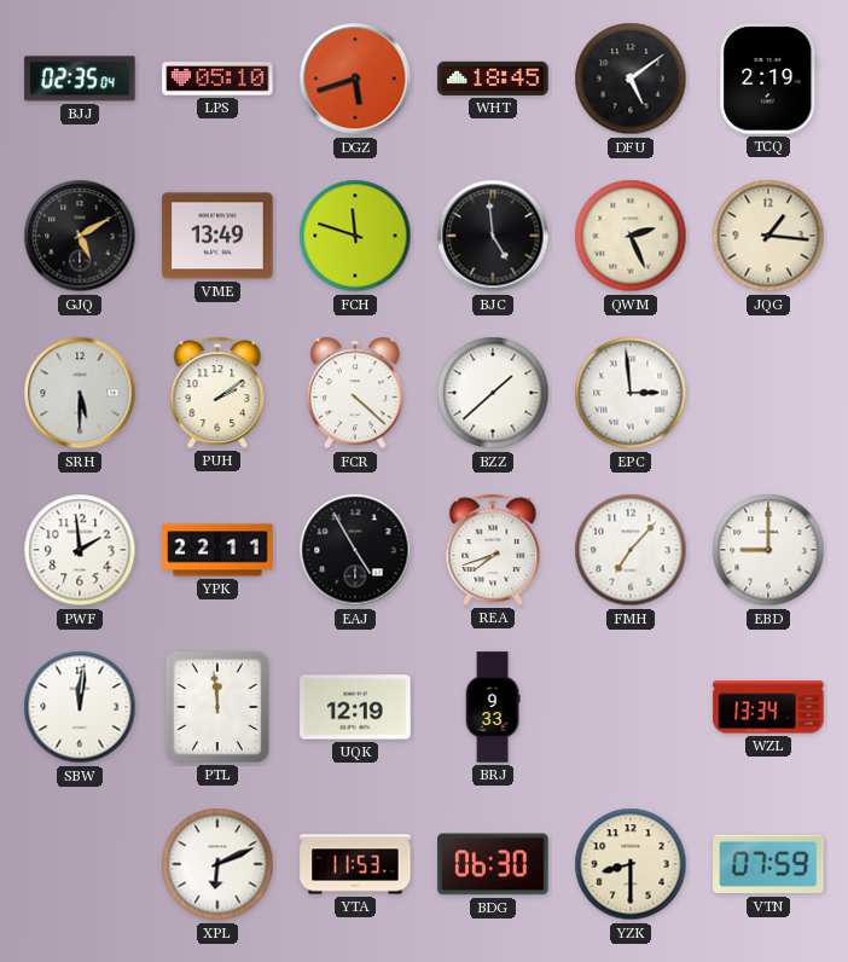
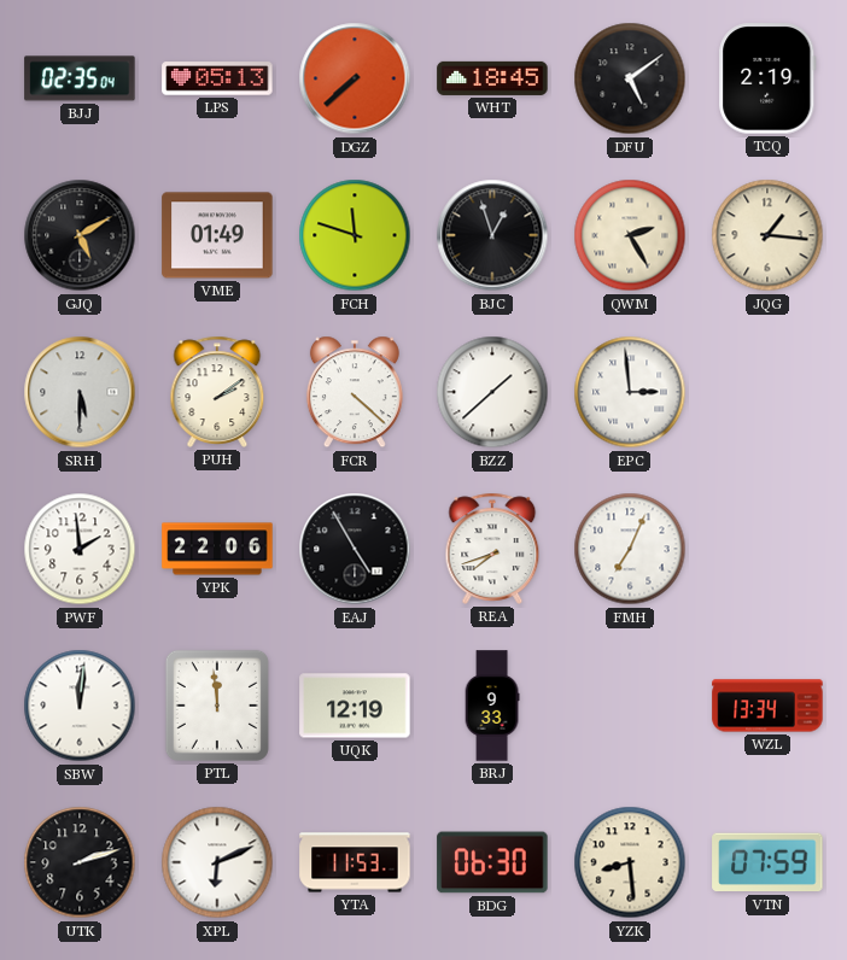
LPS: 05:10 -> 05:13 (217, 78)
DGZ: 5:42 -> 7:38 (355, 78)
VME: 13:49 -> 01:49 (217, 235)
BJC: 4:59 -> 12:57 (492, 235)
QWM: 2:26 -> 2:25 (630, 235)
YPK: 22:11 -> 22:06 (217, 549)
FMH: 7:07 -> 7:04 (630, 549)
EBD: 9:00 -> none (768, 550)
UTK: none -> 2:12 (80, 862)
YZK: 8:30 -> 8:29 (630, 862)
